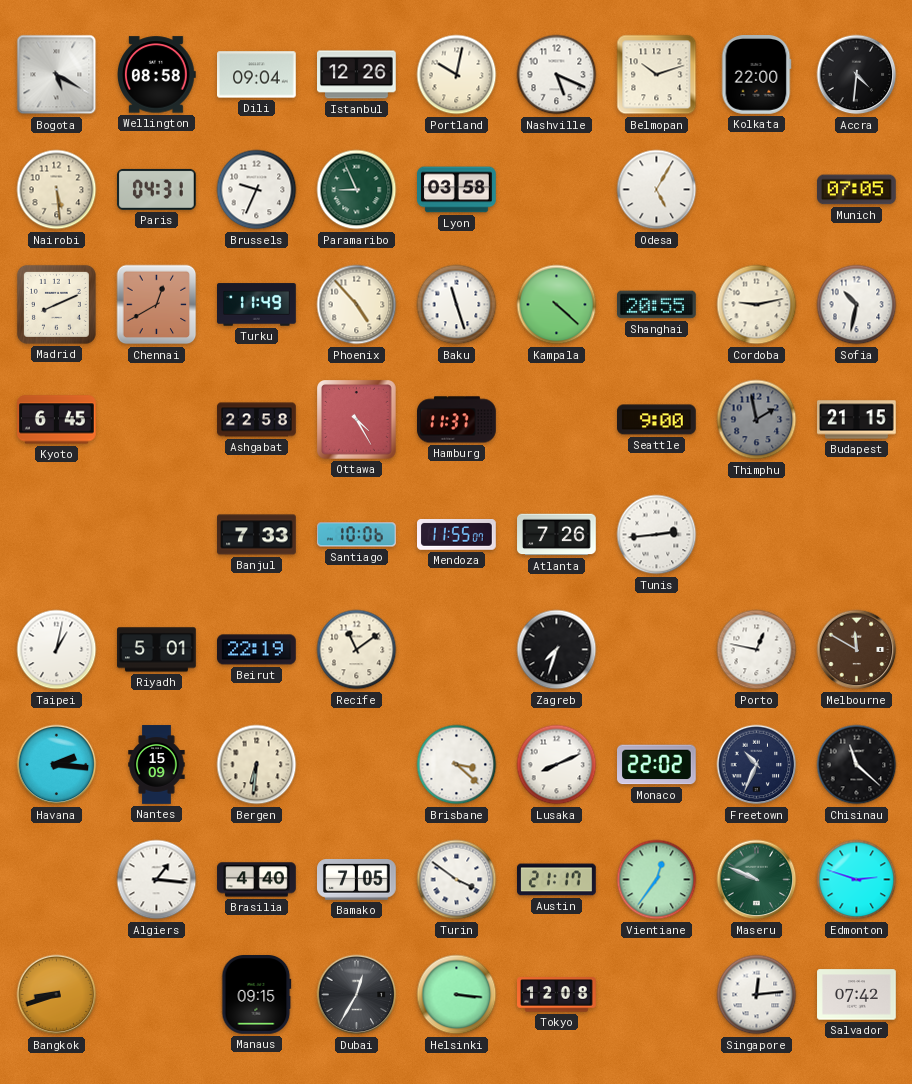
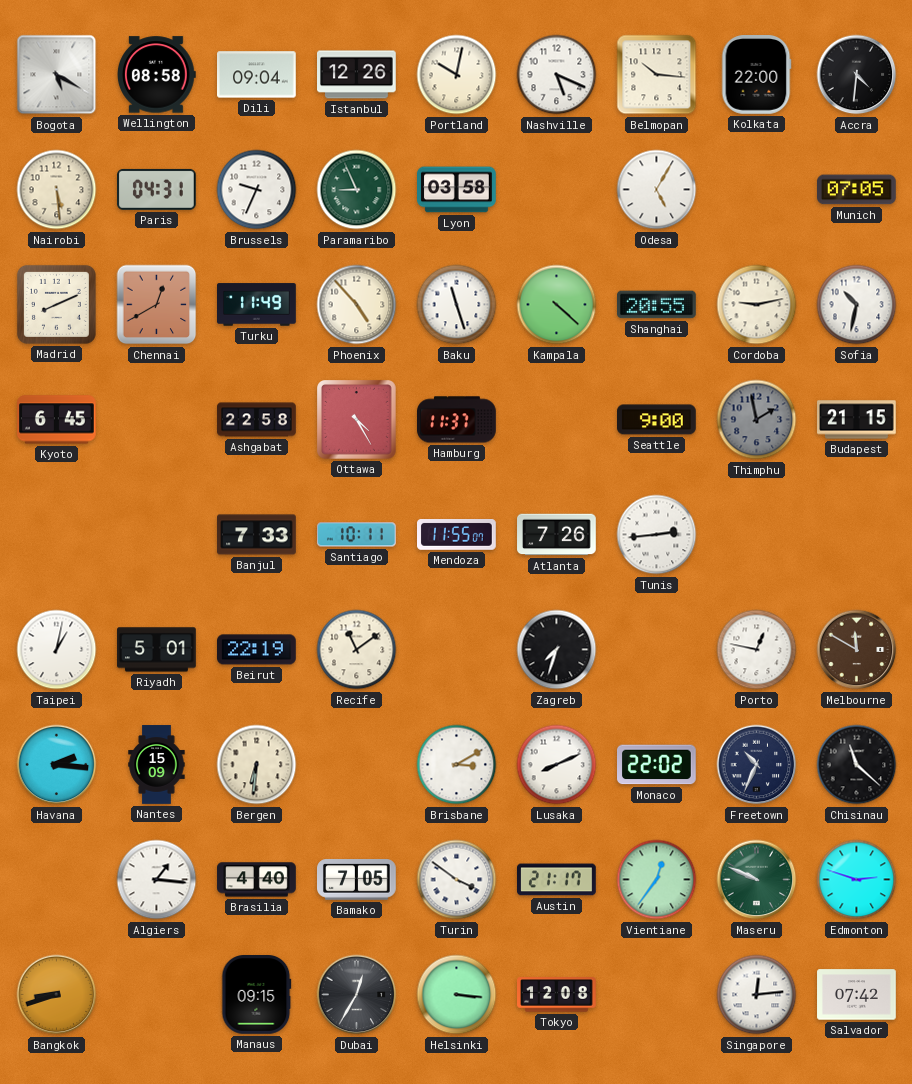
Belmopan: 10:12 -> 10:16 (657, 75)
Santiago: 10:06 -> 10:11 (357, 535)
Brisbane: 3:22 -> 3:10 (457, 765)
